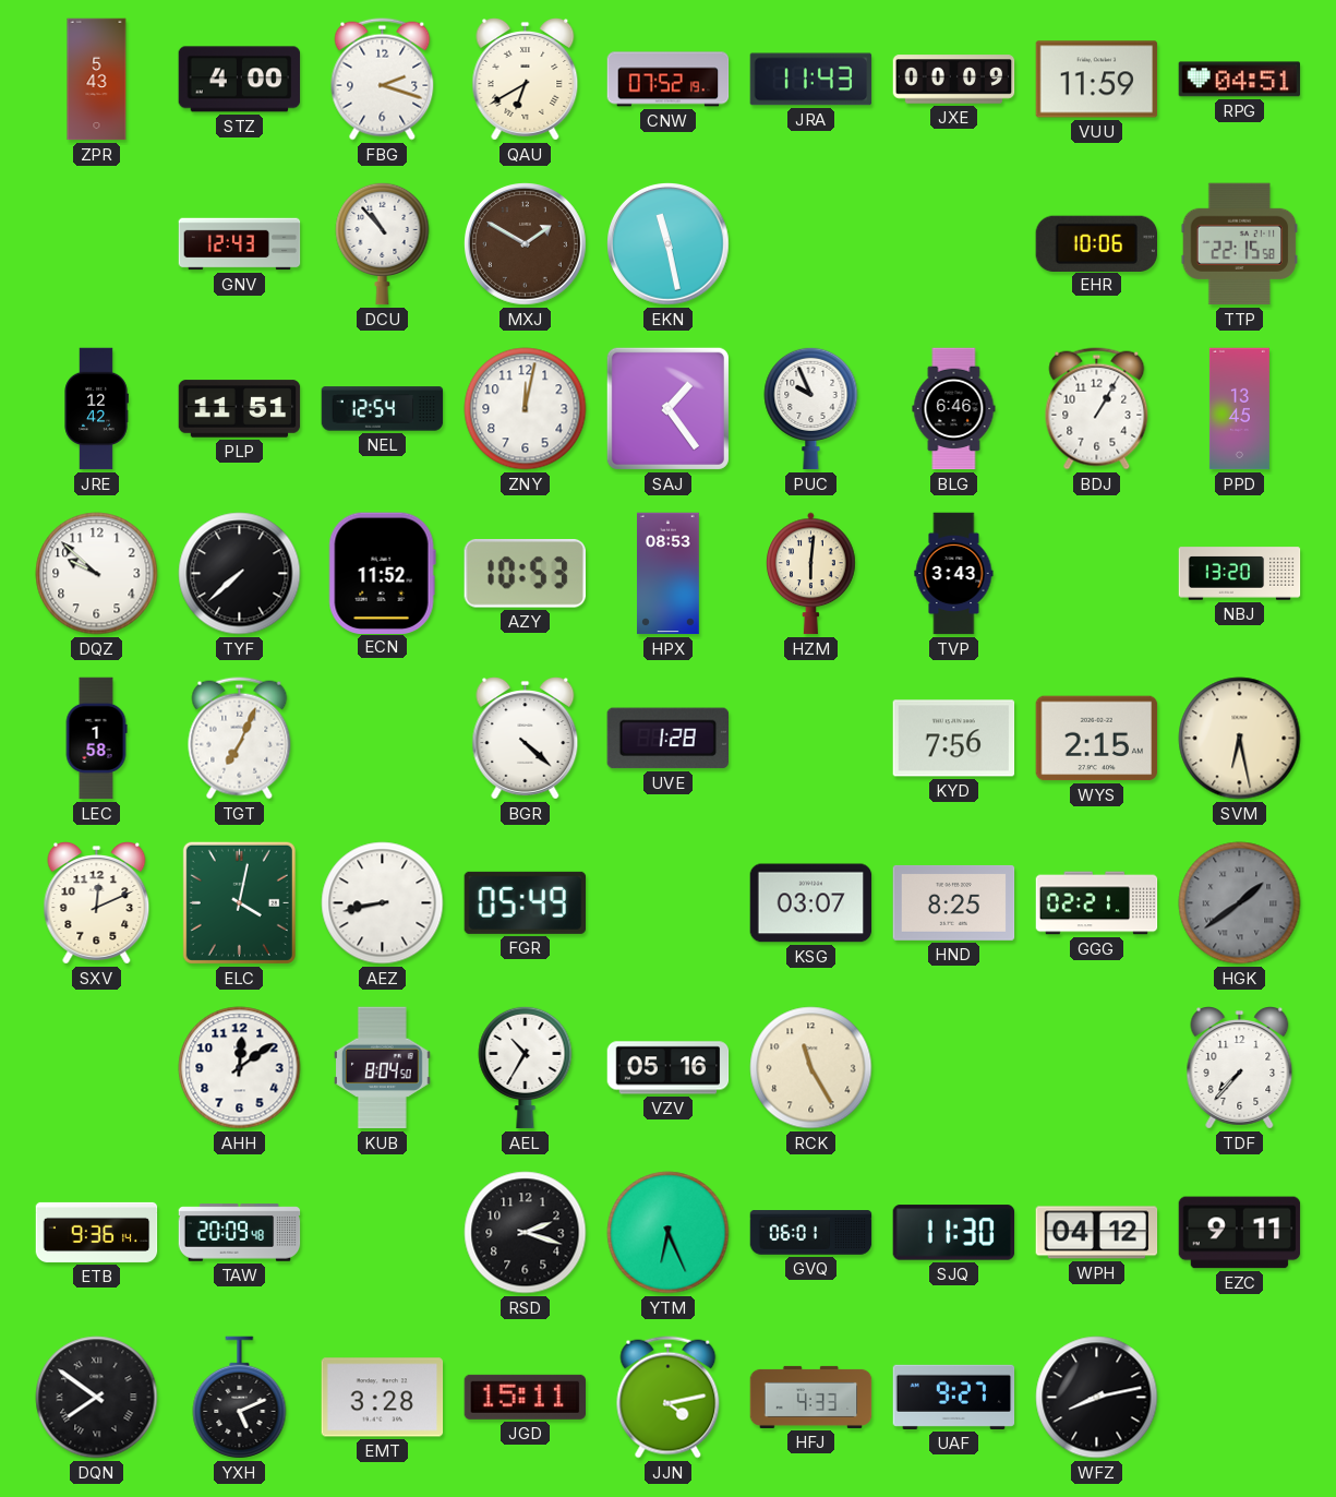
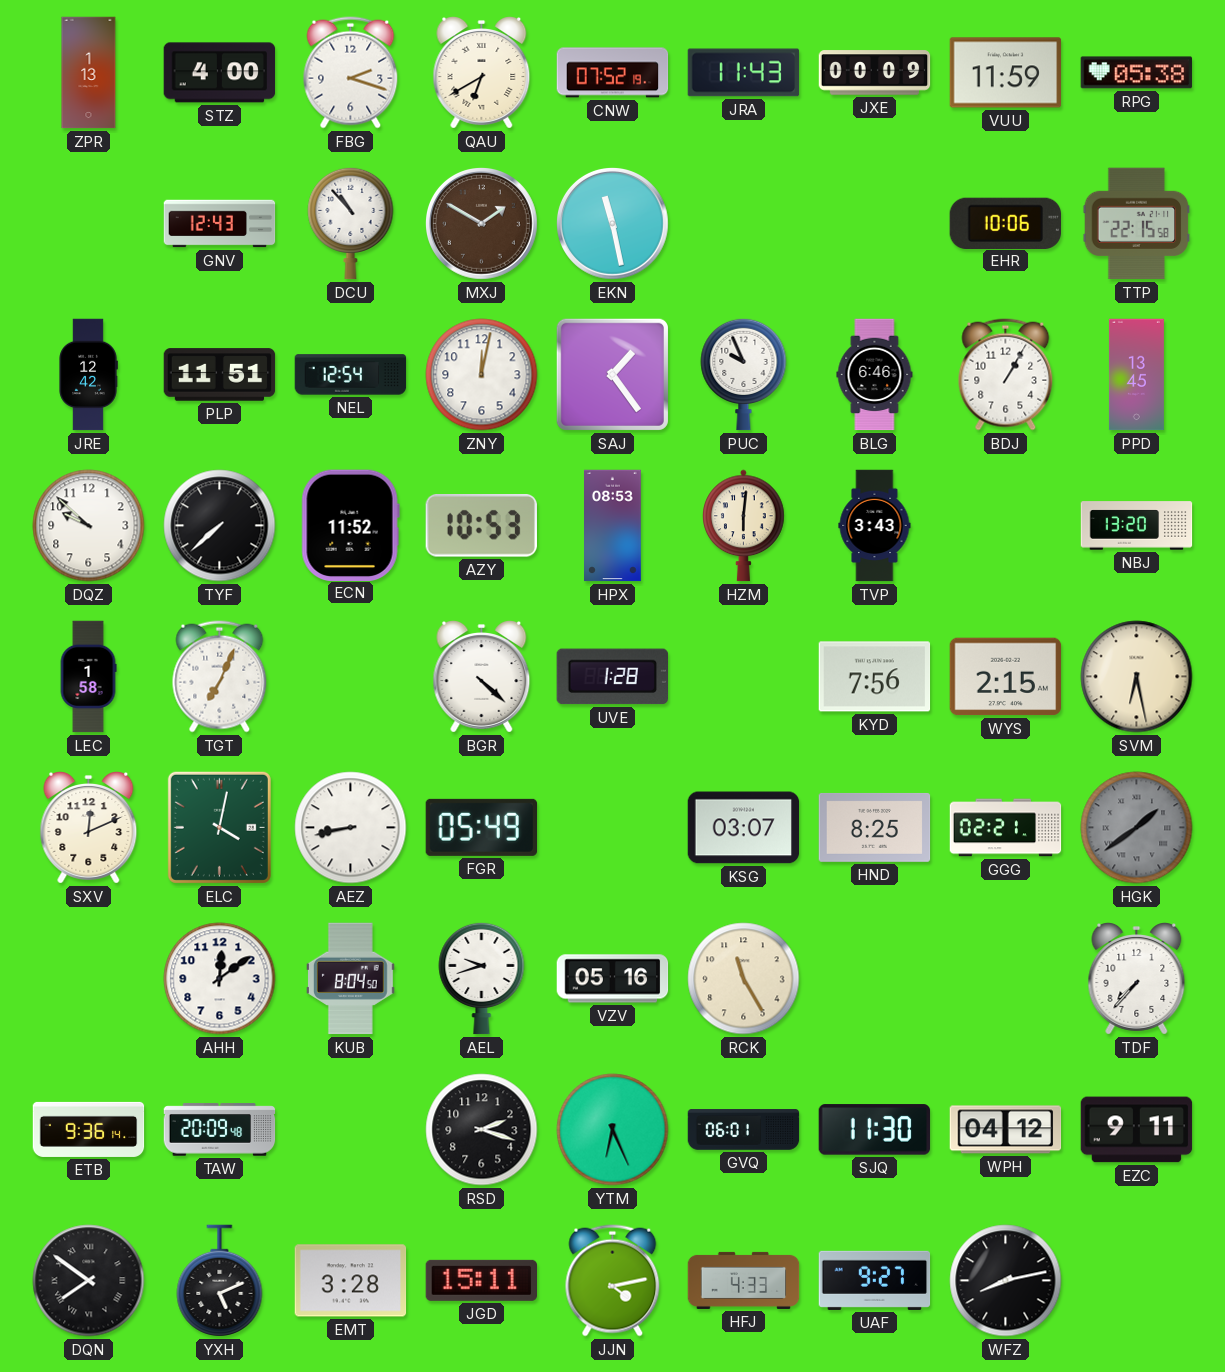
ZPR: 5:43 -> 1:13 (89, 73)
RPG: 04:51 -> 05:38 (1137, 73)
AEL: 10:35 -> 9:42 (482, 978)
